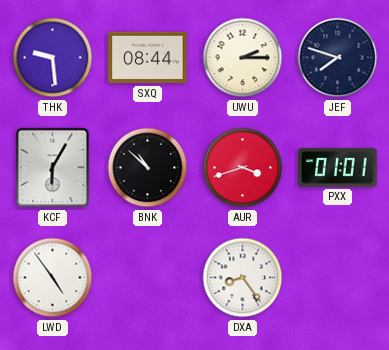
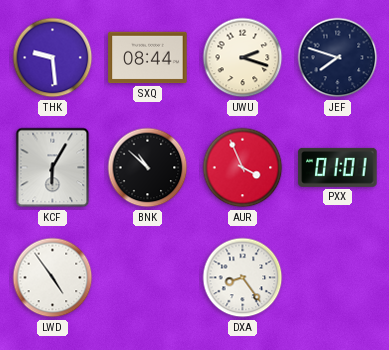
UWU: 2:15 -> 2:18 (243, 58)
AUR: 3:42 -> 3:56 (243, 168)
